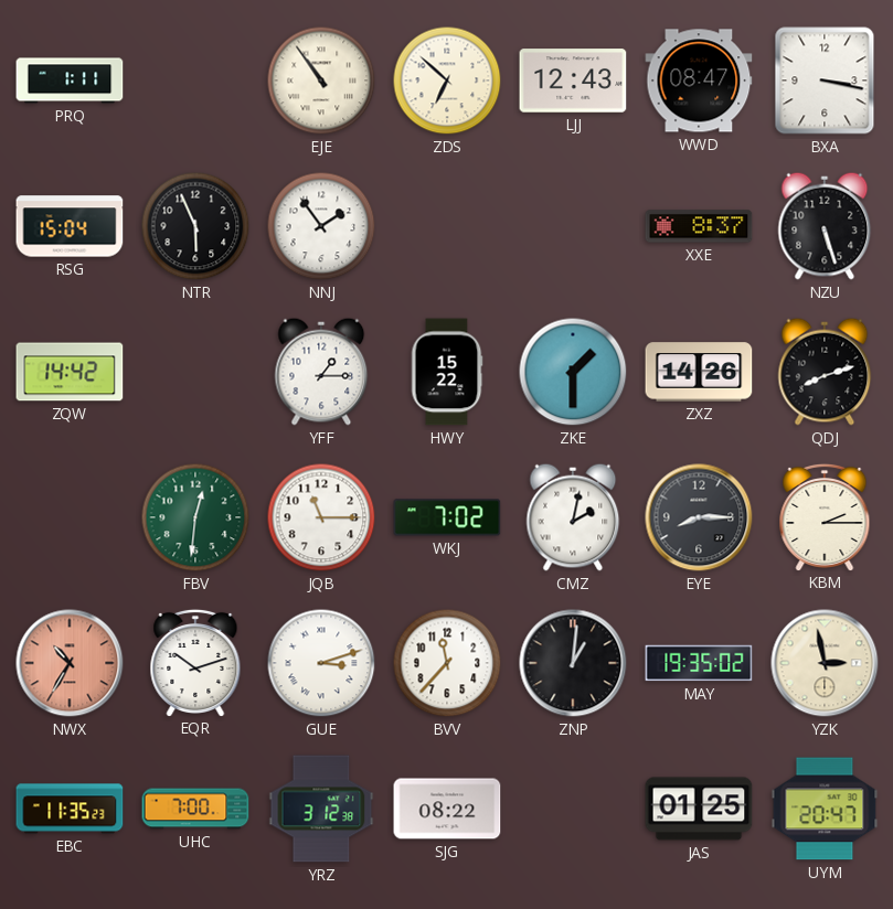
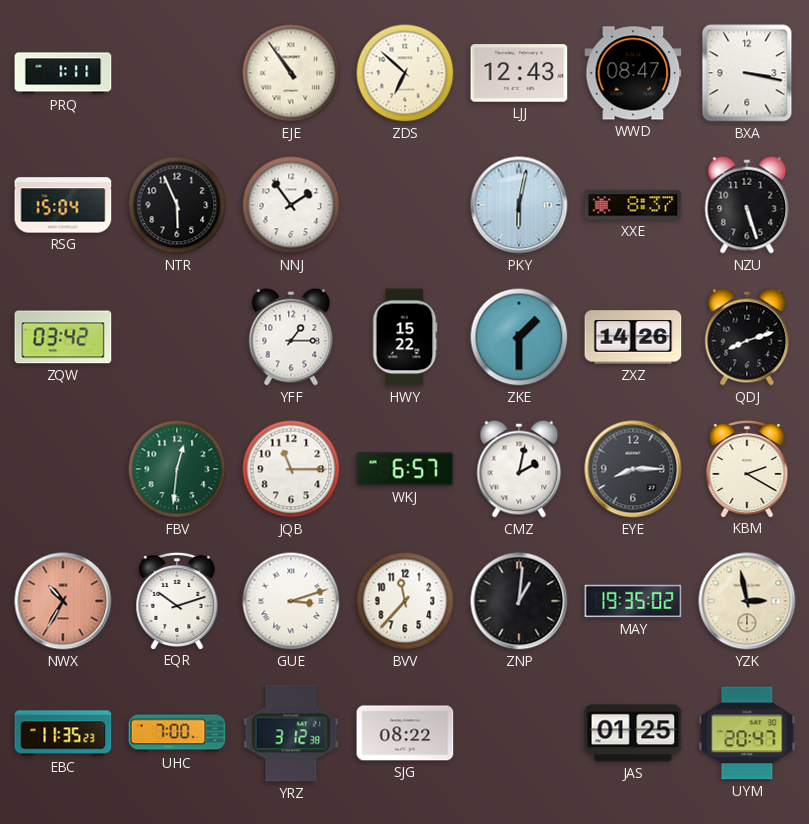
PKY: none -> 6:02 (519, 205)
ZQW: 14:42 -> 03:42 (63, 337)
WKJ: 7:02 -> 6:57 (405, 469)
KBM: 2:15 -> 2:20 (747, 468)
